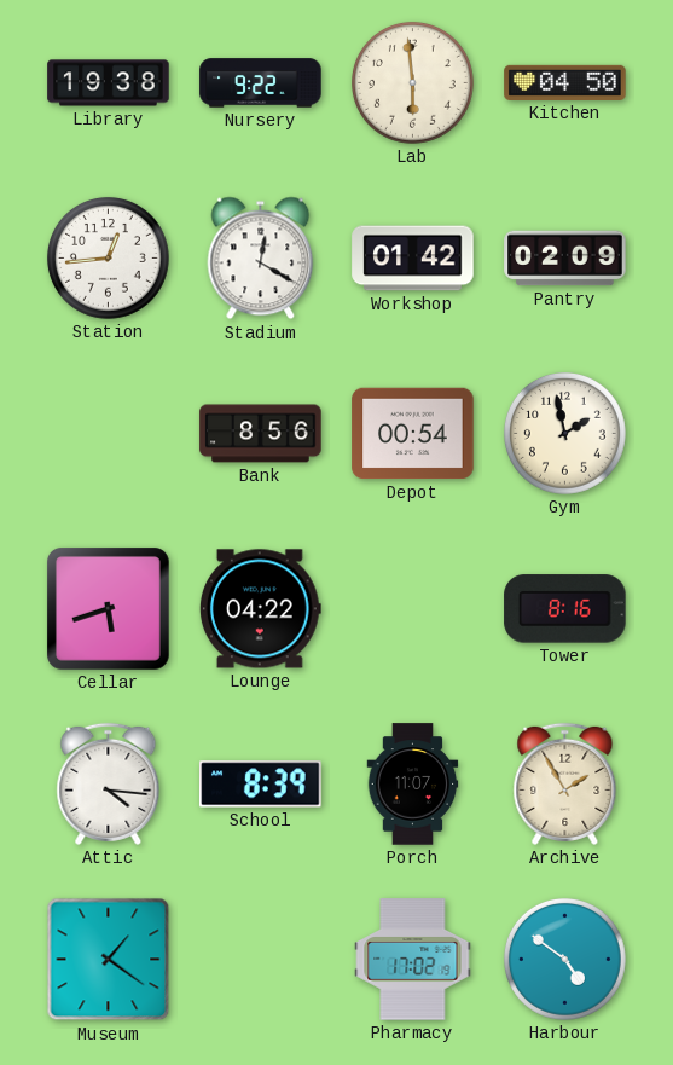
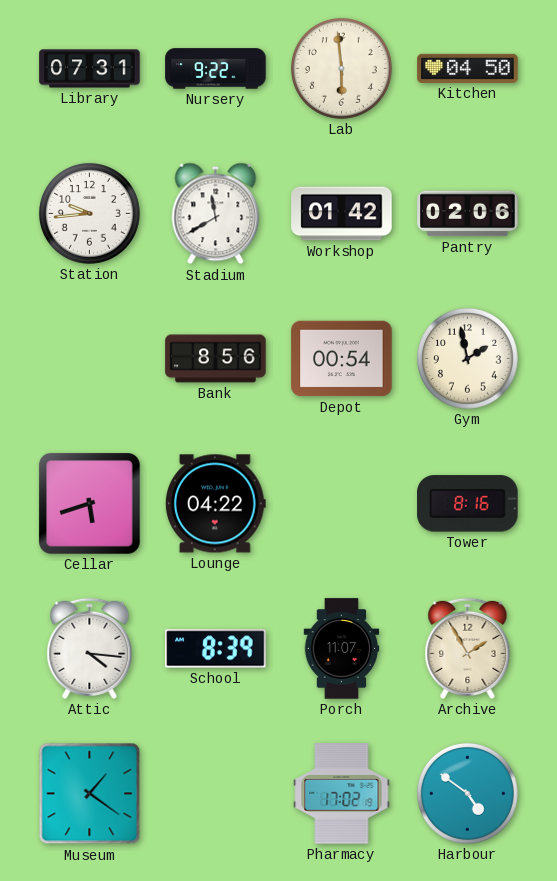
Library: 19:38 -> 07:31 (90, 69)
Station: 12:44 -> 9:44 (89, 213)
Stadium: 12:20 -> 11:40 (216, 214)
Pantry: 02:09 -> 02:06 (468, 214)
